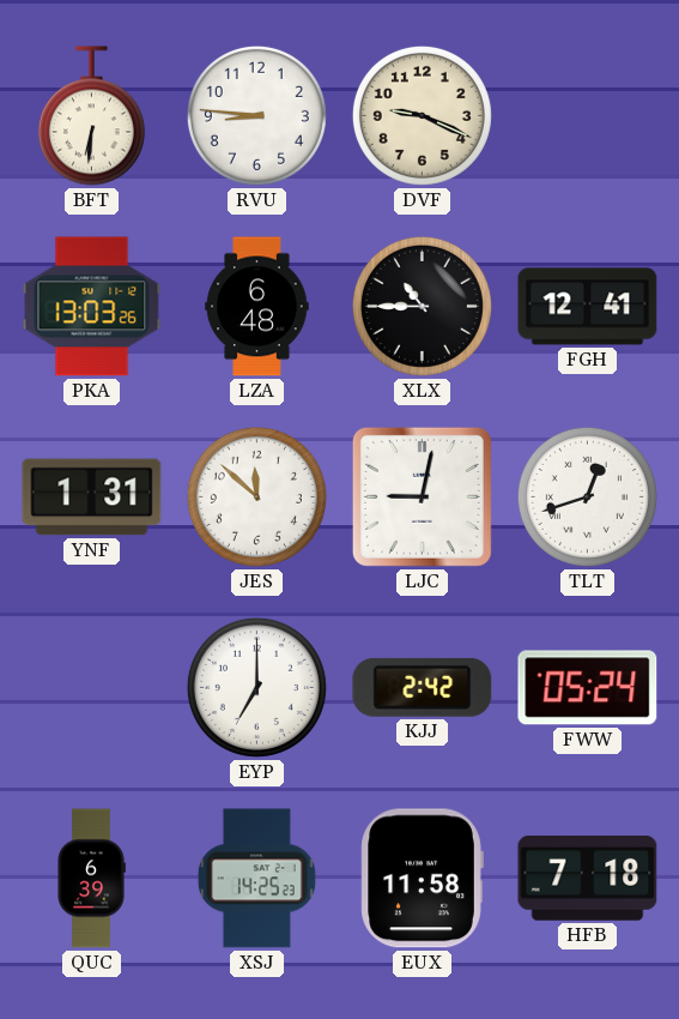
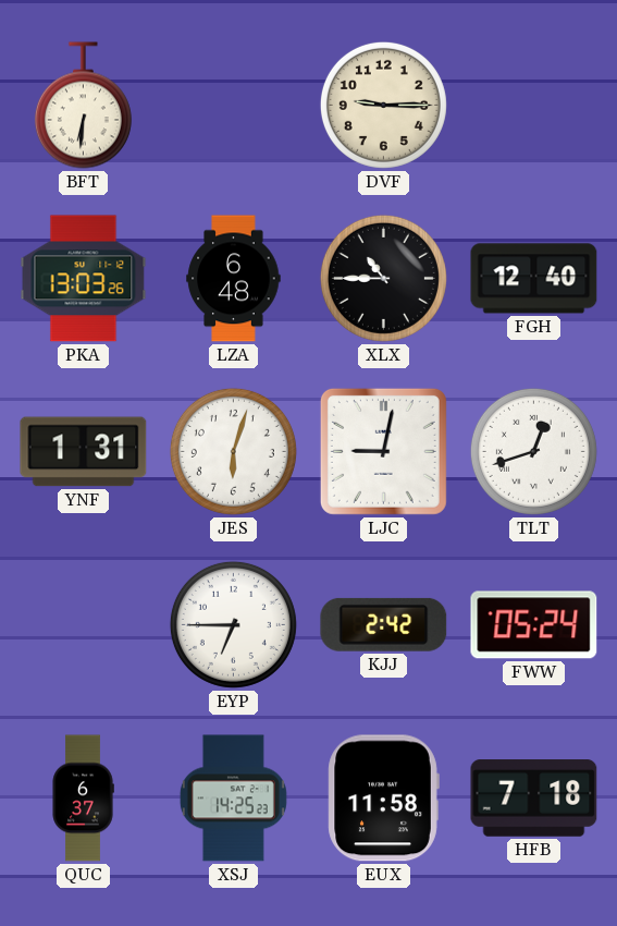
RVU: 8:46 -> none (256, 115)
DVF: 9:19 -> 9:15 (383, 105)
FGH: 12:41 -> 12:40 (534, 279)
JES: 11:52 -> 6:03 (233, 451)
EYP: 7:00 -> 6:45 (233, 624)
QUC: 6:39 -> 6:37 (83, 799)
